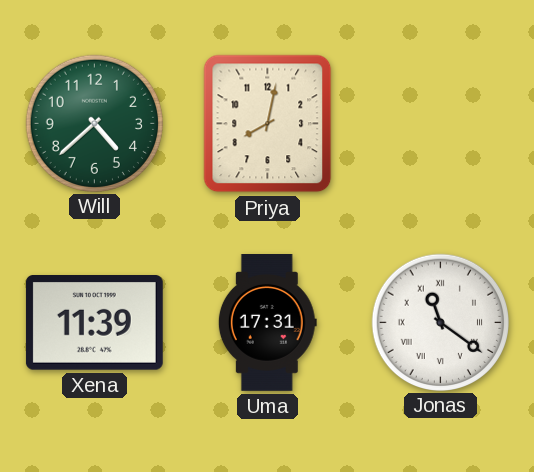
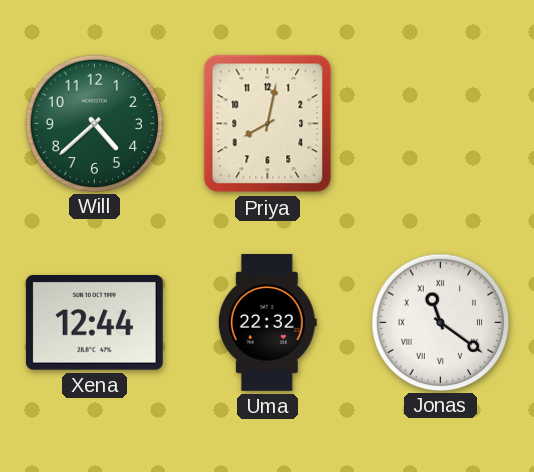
Xena: 11:39 -> 12:44 (94, 323)
Uma: 17:31 -> 22:32 (267, 323)
